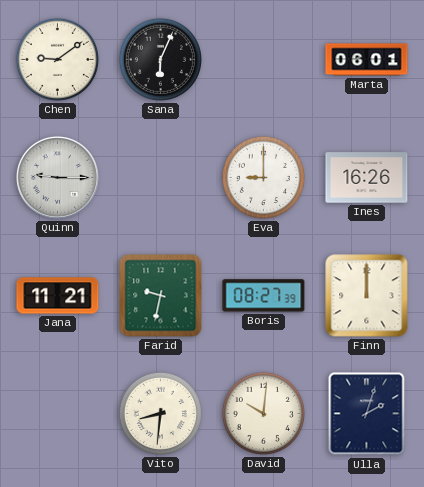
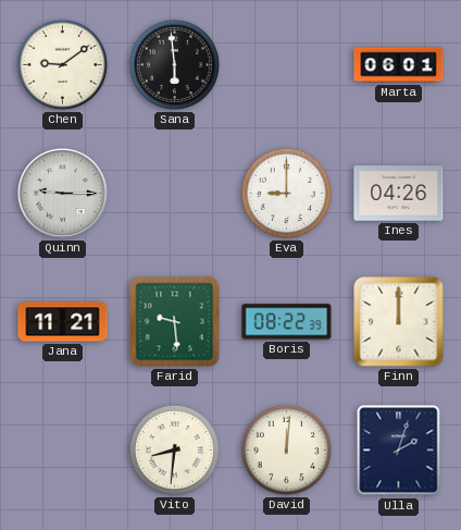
Sana: 6:04 -> 5:59 (174, 64)
Ines: 16:26 -> 04:26 (399, 194)
Farid: 9:32 -> 9:29 (175, 322)
Boris: 08:27 -> 08:22 (287, 322)
David: 10:01 -> 12:01 (286, 449)
